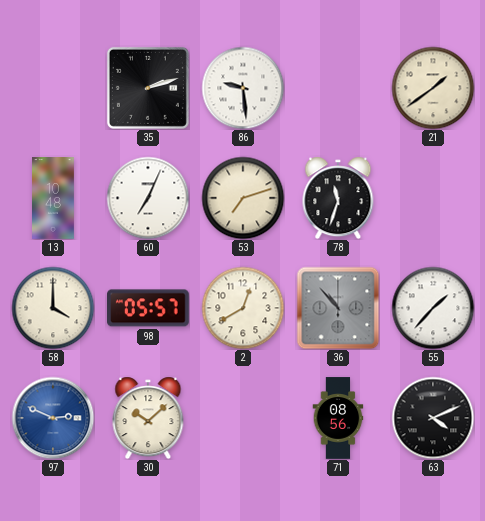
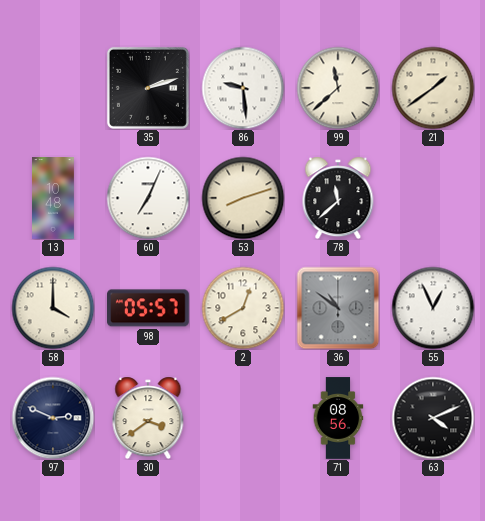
99: none -> 11:38 (338, 88)
53: 7:12 -> 8:12 (243, 198)
78: 11:33 -> 11:38 (338, 198)
36: 10:53 -> 10:51 (338, 308)
55: 1:37 -> 12:56 (433, 308)
97 dial: blue -> navy (53, 418)
30: 10:08 -> 3:39 (148, 418)
